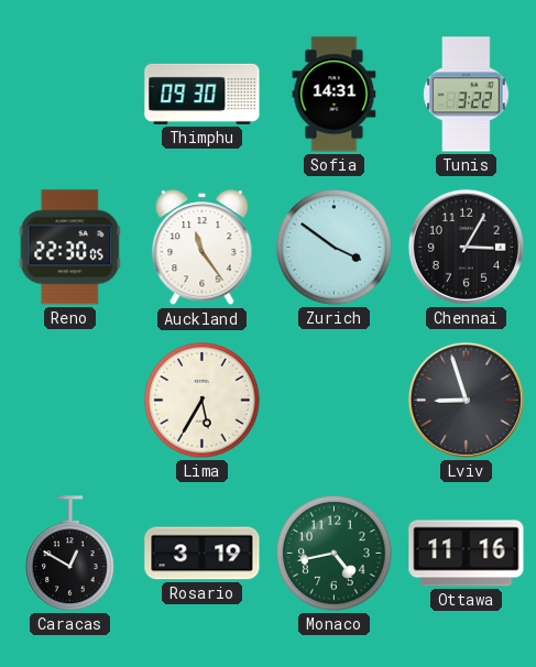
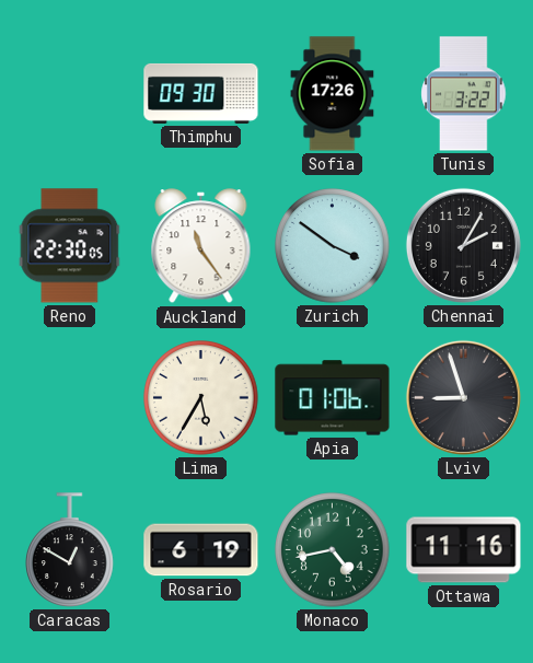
Sofia: 14:31 -> 17:26 (333, 94)
Chennai: 3:05 -> 2:05 (463, 245)
Apia: none -> 01:06 (333, 398)
Rosario: 3:19 -> 6:19 (201, 550)
